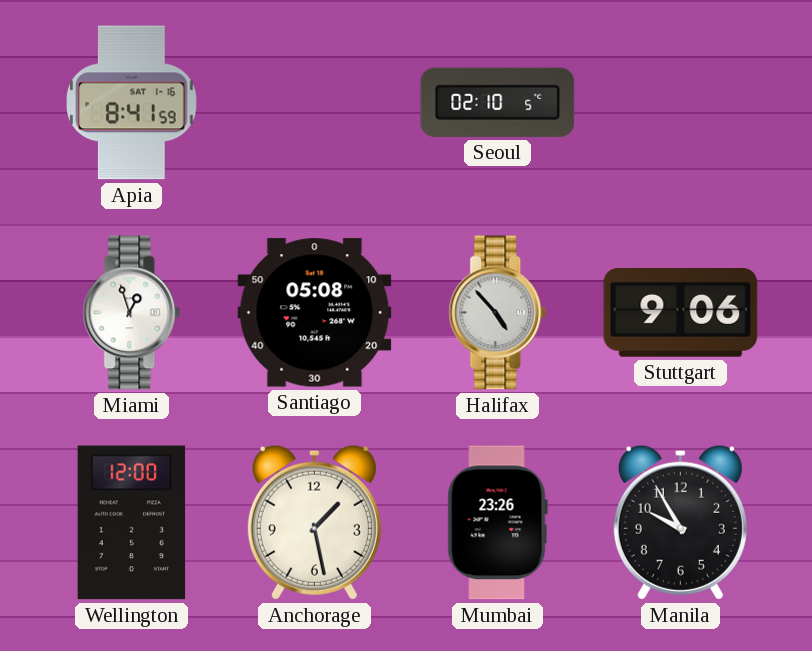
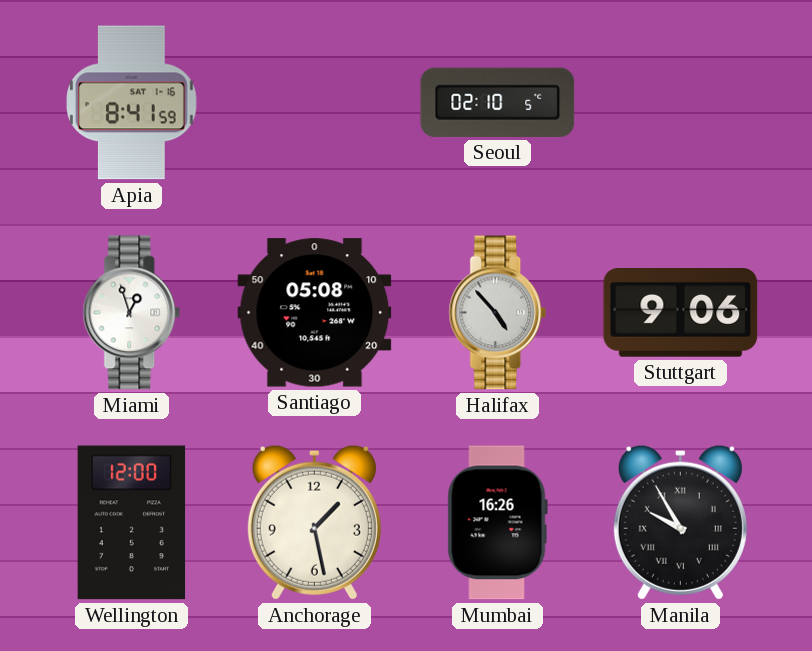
Mumbai: 23:26 -> 16:26 (497, 523)
Manila numerals: Arabic -> Roman (680, 522)
